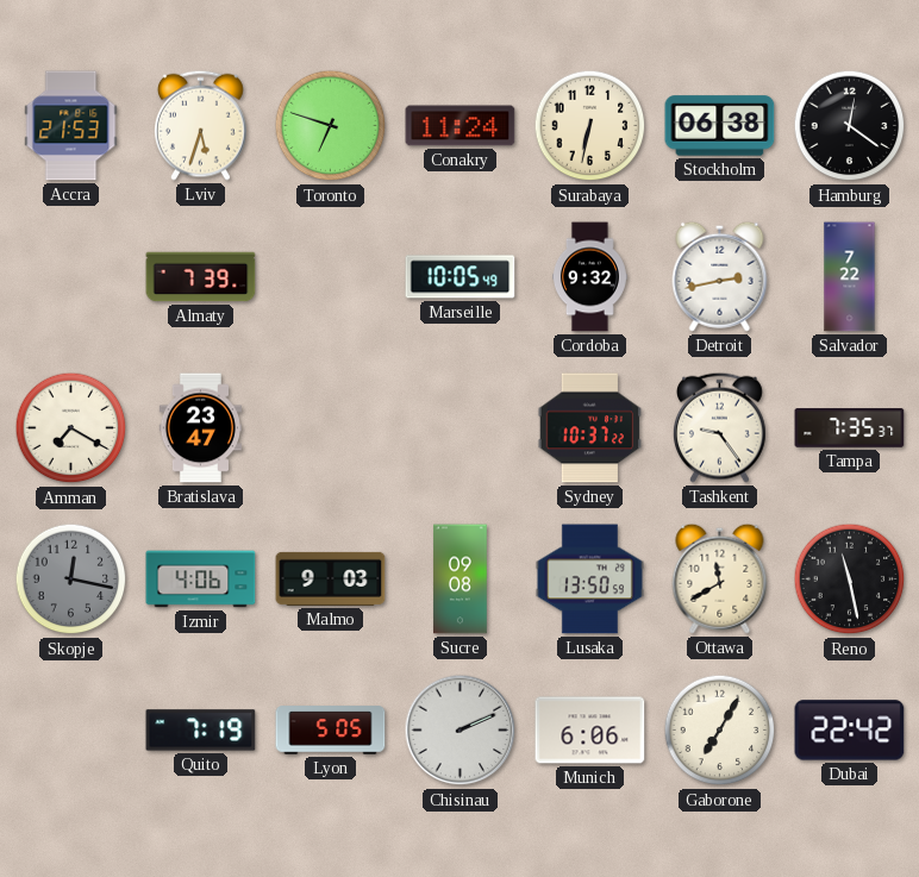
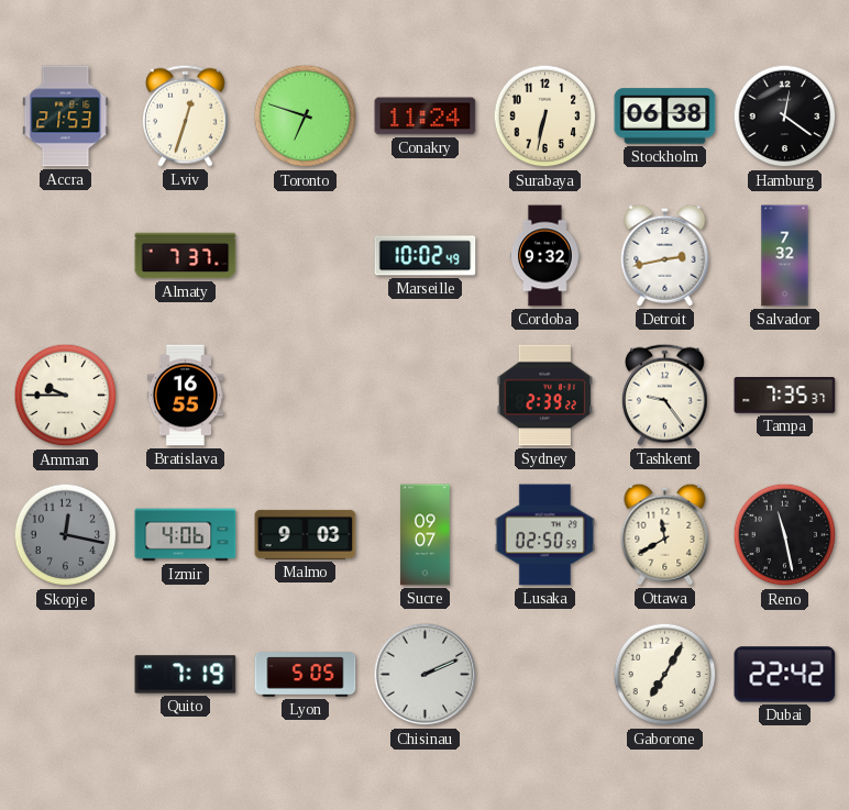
Lviv: 5:33 -> 12:33 (185, 115)
Almaty: 7:39 -> 7:37 (186, 256)
Marseille: 10:05 -> 10:02 (426, 256)
Salvador: 7:22 -> 7:32 (785, 256)
Amman: 7:20 -> 9:45 (66, 396)
Bratislava: 23:47 -> 16:55 (185, 396)
Sydney: 10:37 -> 2:39 (545, 396)
Sucre: 09:08 -> 09:07 (426, 535)
Lusaka: 13:50 -> 02:50 (544, 535)
Munich: 6:06 -> none (590, 731)
